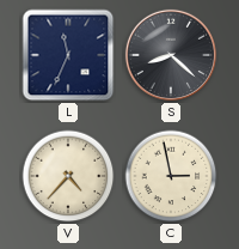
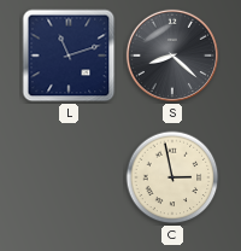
L: 11:34 -> 11:12 (69, 56)
V: 4:37 -> none (68, 176)
